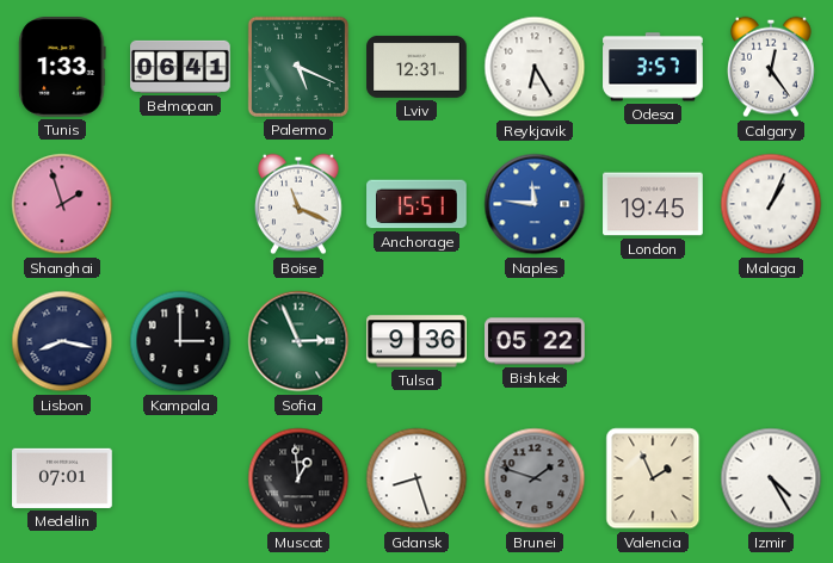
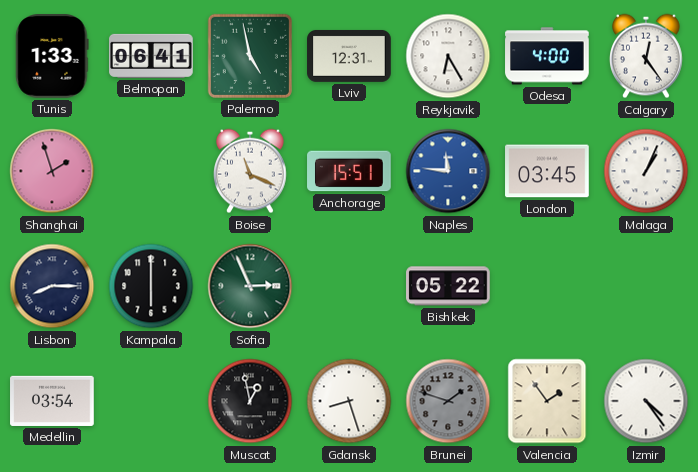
Palermo: 5:19 -> 4:58 (250, 56)
Odesa: 3:57 -> 4:00 (547, 56)
London: 19:45 -> 03:45 (547, 171)
Lisbon: 8:17 -> 8:15 (52, 286)
Kampala: 3:00 -> 6:00 (151, 286)
Tulsa: 9:36 -> none (416, 341)
Medellin: 07:01 -> 03:54 (52, 401)
Muscat: 12:59 -> 12:58 (250, 401)
Valencia: 1:56 -> 1:54 (547, 401)
Izmir: 4:25 -> 4:24 (646, 401)
